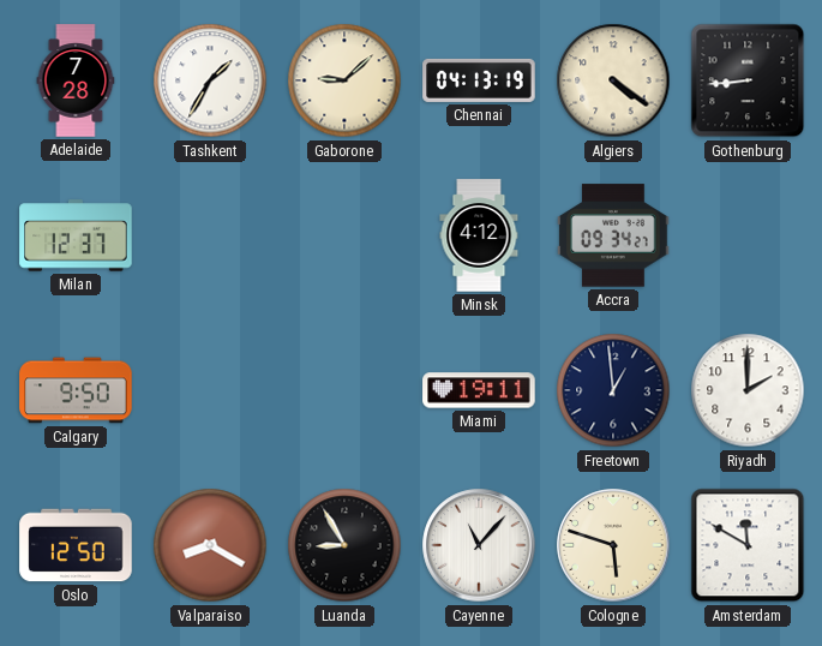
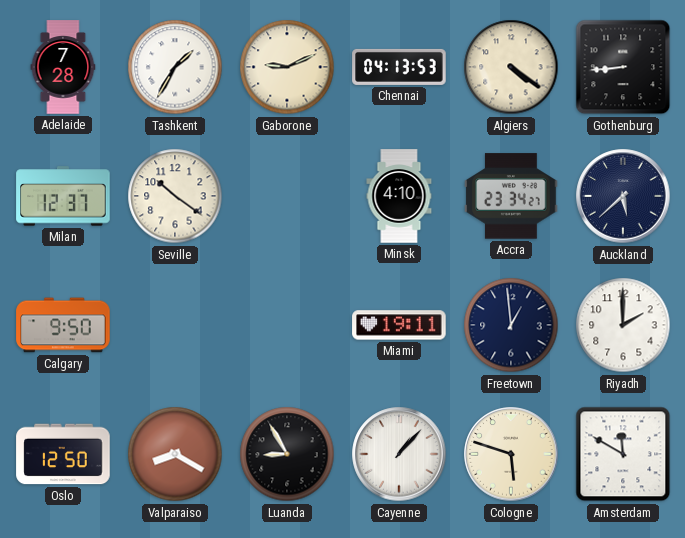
Gaborone: 9:08 -> 9:11 (287, 67)
Chennai: 04:13:19 -> 04:13:53 (399, 67)
Seville: none -> 10:21 (175, 196)
Minsk: 4:12 -> 4:10 (399, 196)
Accra: 09:34 -> 23:34 (511, 196)
Auckland: none -> 5:38 (623, 196)
Cayenne: 11:07 -> 1:07 (399, 454)
